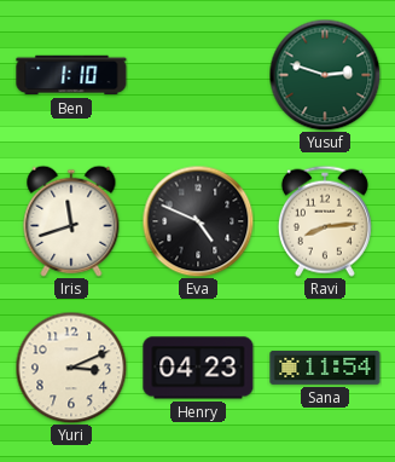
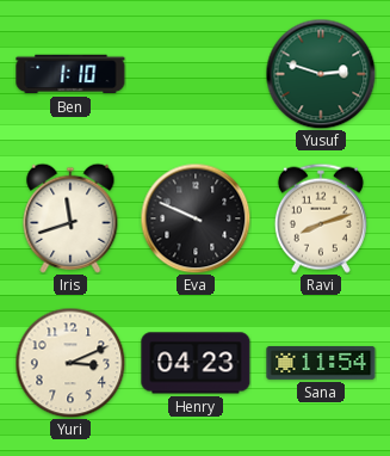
Eva: 4:49 -> 9:49 (196, 218)
Ravi: 8:14 -> 8:12 (321, 218)
